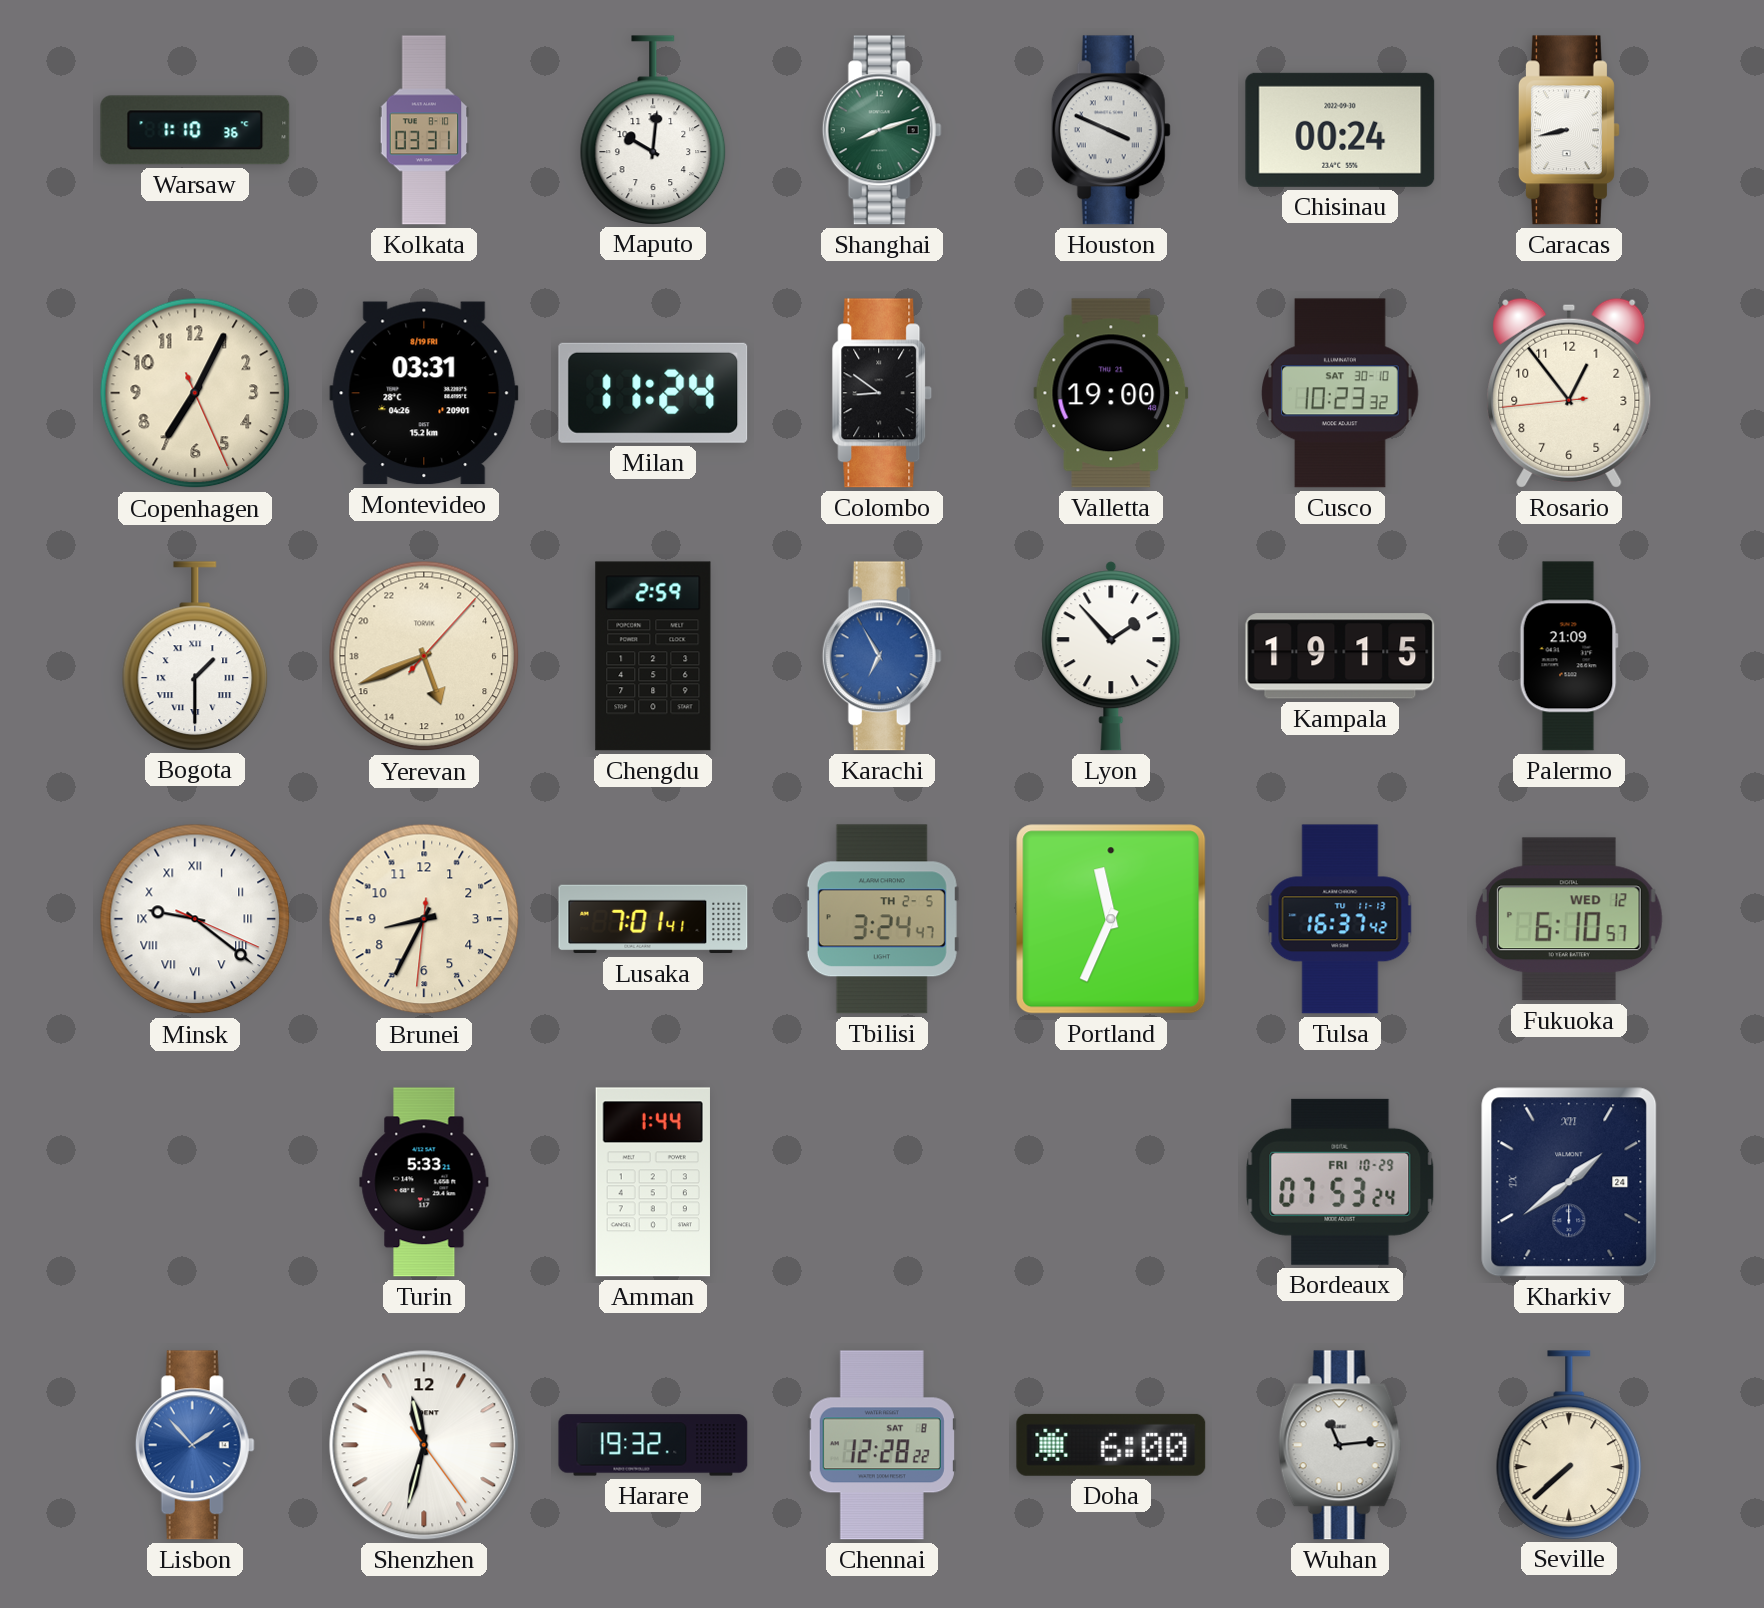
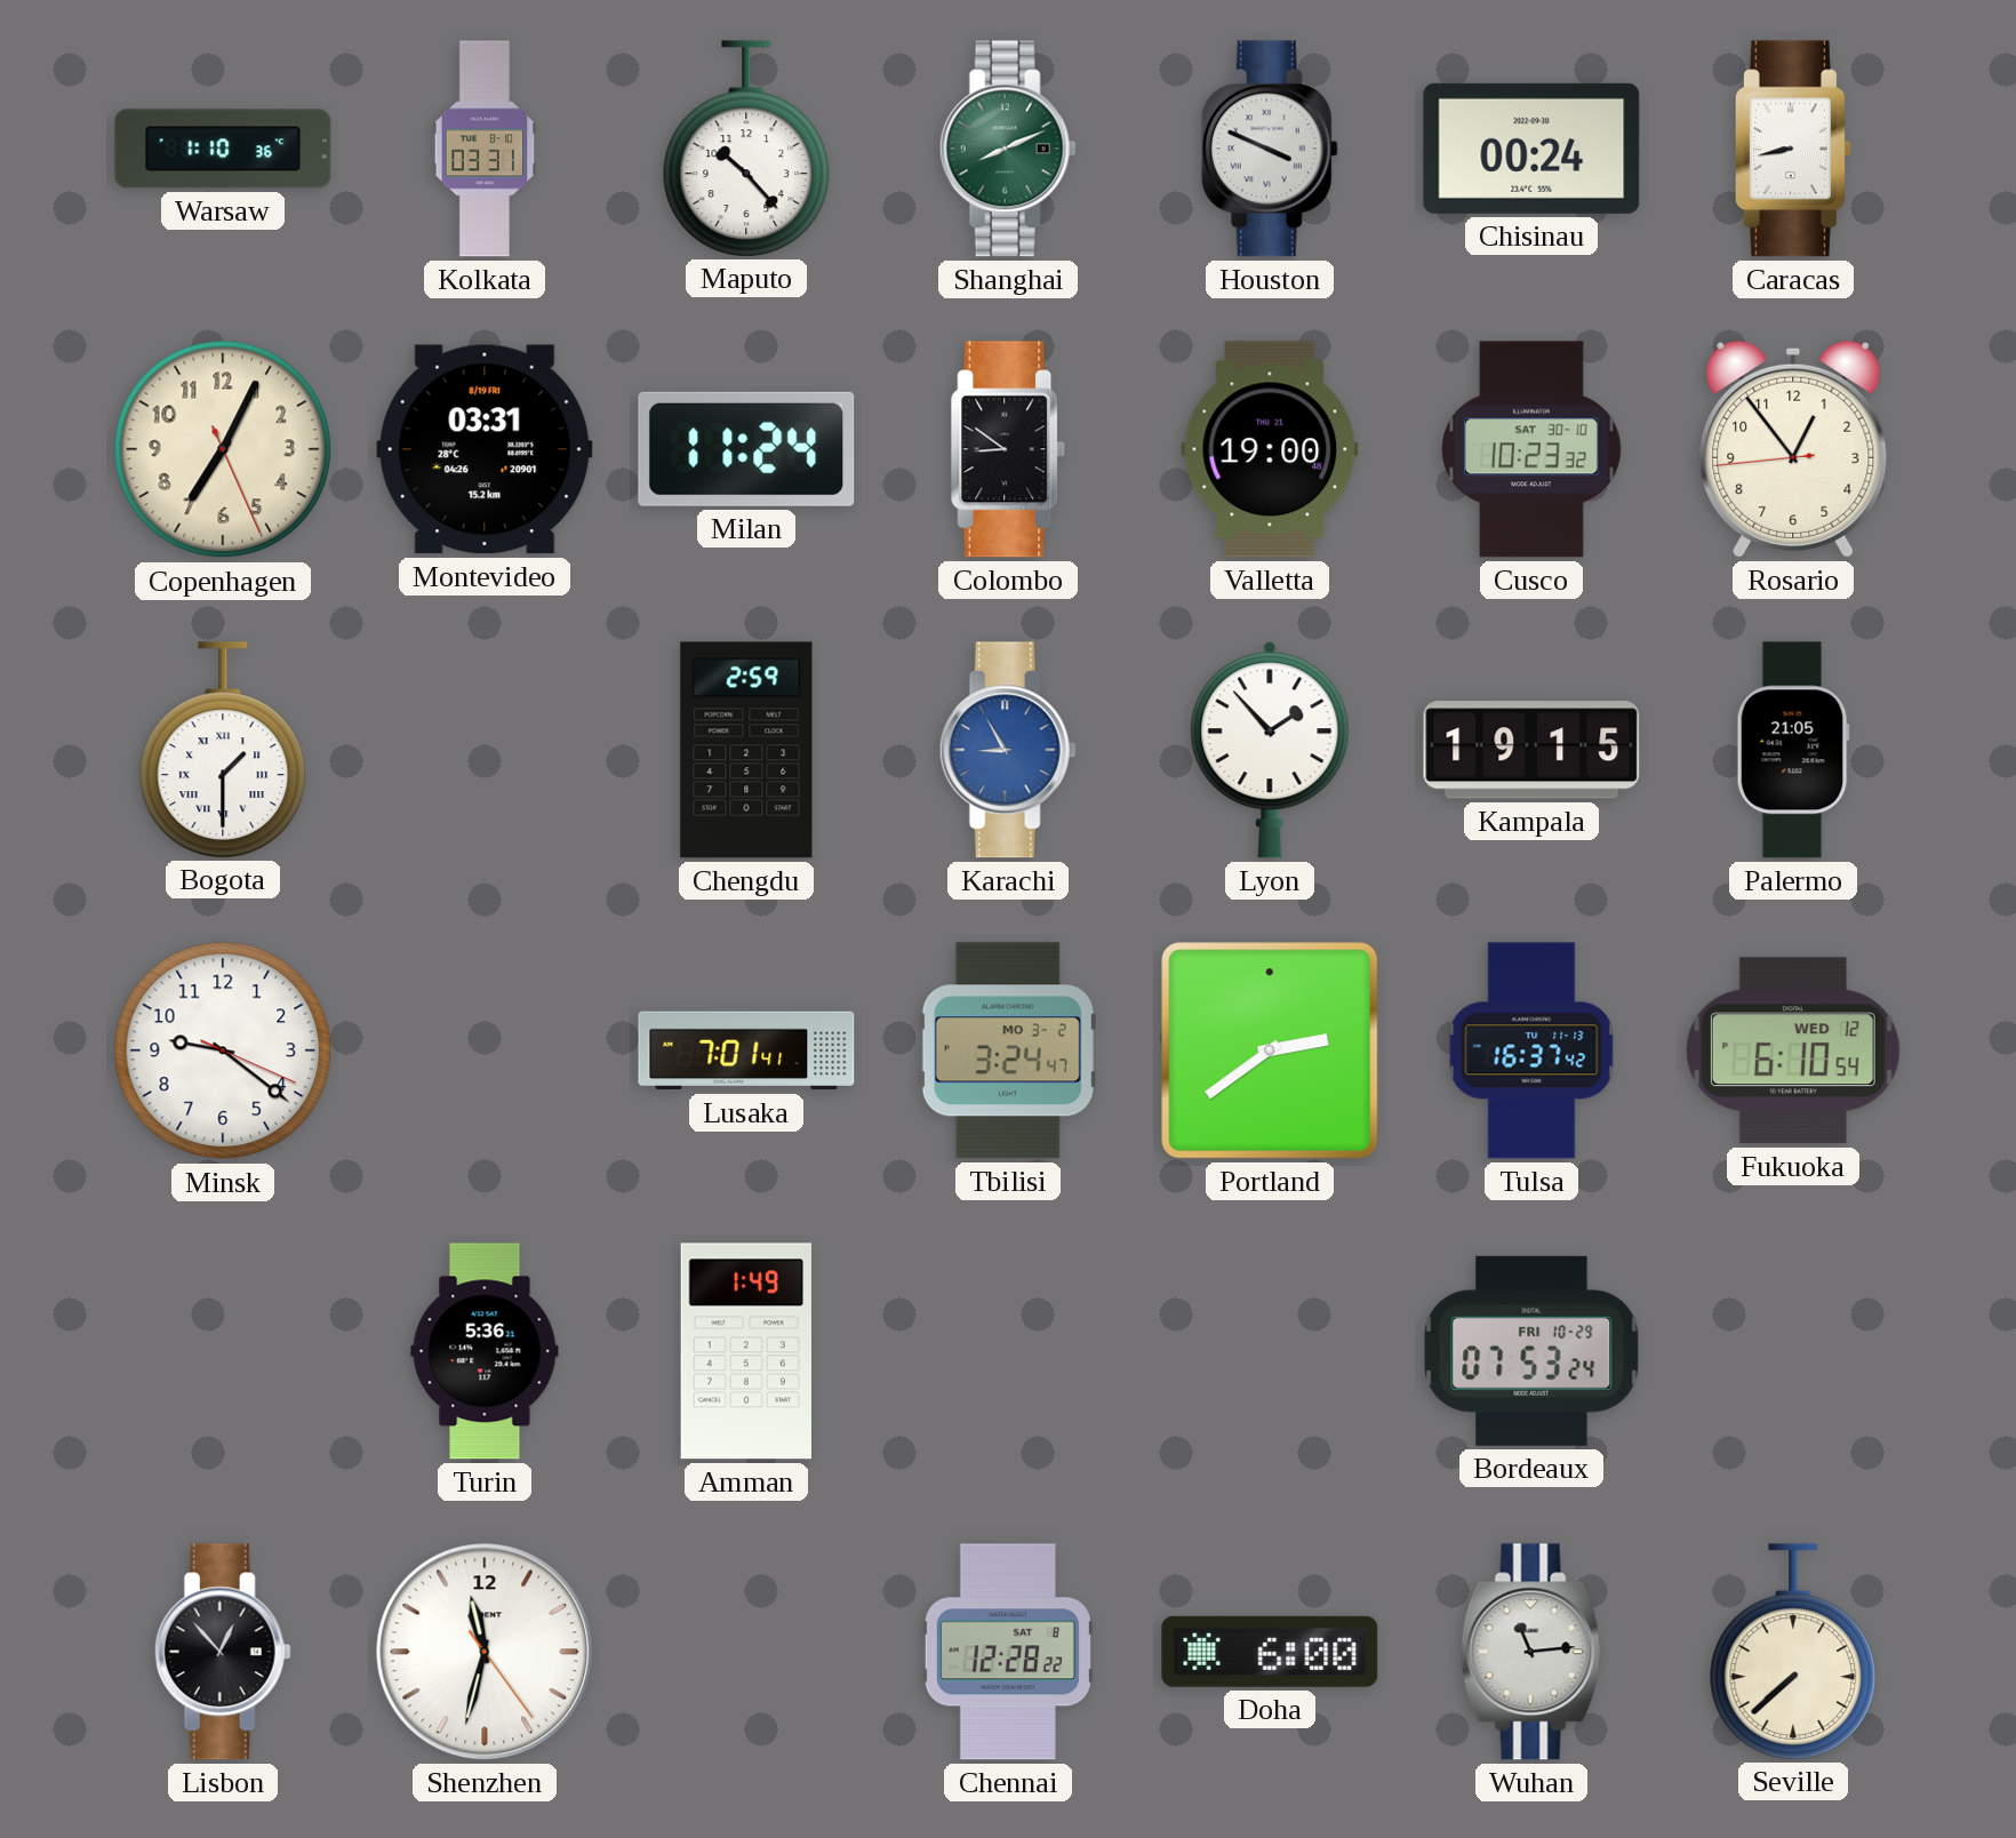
Maputo: 10:01 -> 10:23 (746, 149)
Shanghai: 8:12 -> 8:11 (1008, 149)
Yerevan: 10:41 -> none (424, 656)
Karachi: 6:55 -> 8:55 (1008, 750)
Palermo: 21:09 -> 21:05 (1793, 750)
Minsk numerals: Roman -> Arabic (223, 1050)
Brunei: 8:34 -> none (424, 919)
Tbilisi date: TH 2-5 -> MO 3-2 (1008, 1050)
Portland: 11:34 -> 2:39 (1270, 1050)
Fukuoka: 6:10:57 -> 6:10:54 (1793, 1050)
Turin: 5:33 -> 5:36 (485, 1351)
Amman: 1:44 -> 1:49 (746, 1351)
Kharkiv: 1:39 -> none (1569, 1182)
Lisbon: 1:53 -> 12:53 (223, 1652)
Lisbon dial: blue -> black (223, 1652)
Harare: 19:32 -> none (653, 1445)
